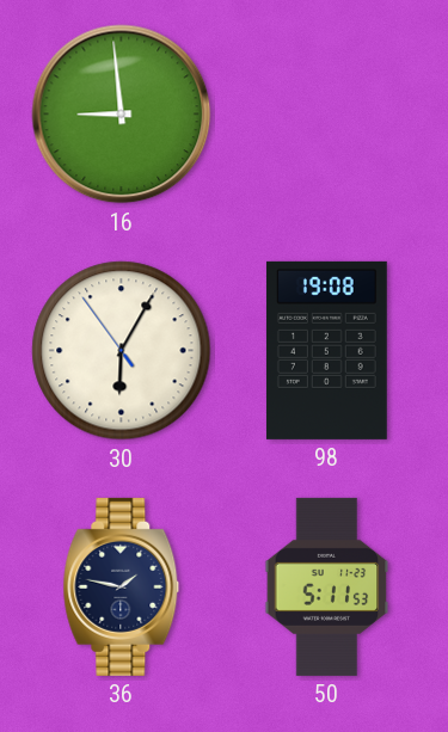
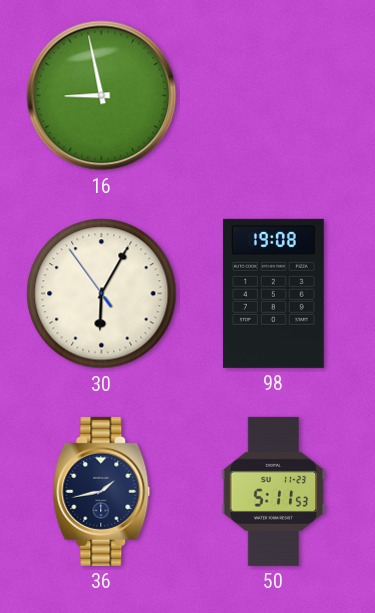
16: 8:59 -> 8:58 (102, 96)
36: 1:47 -> 1:43 (102, 491)
